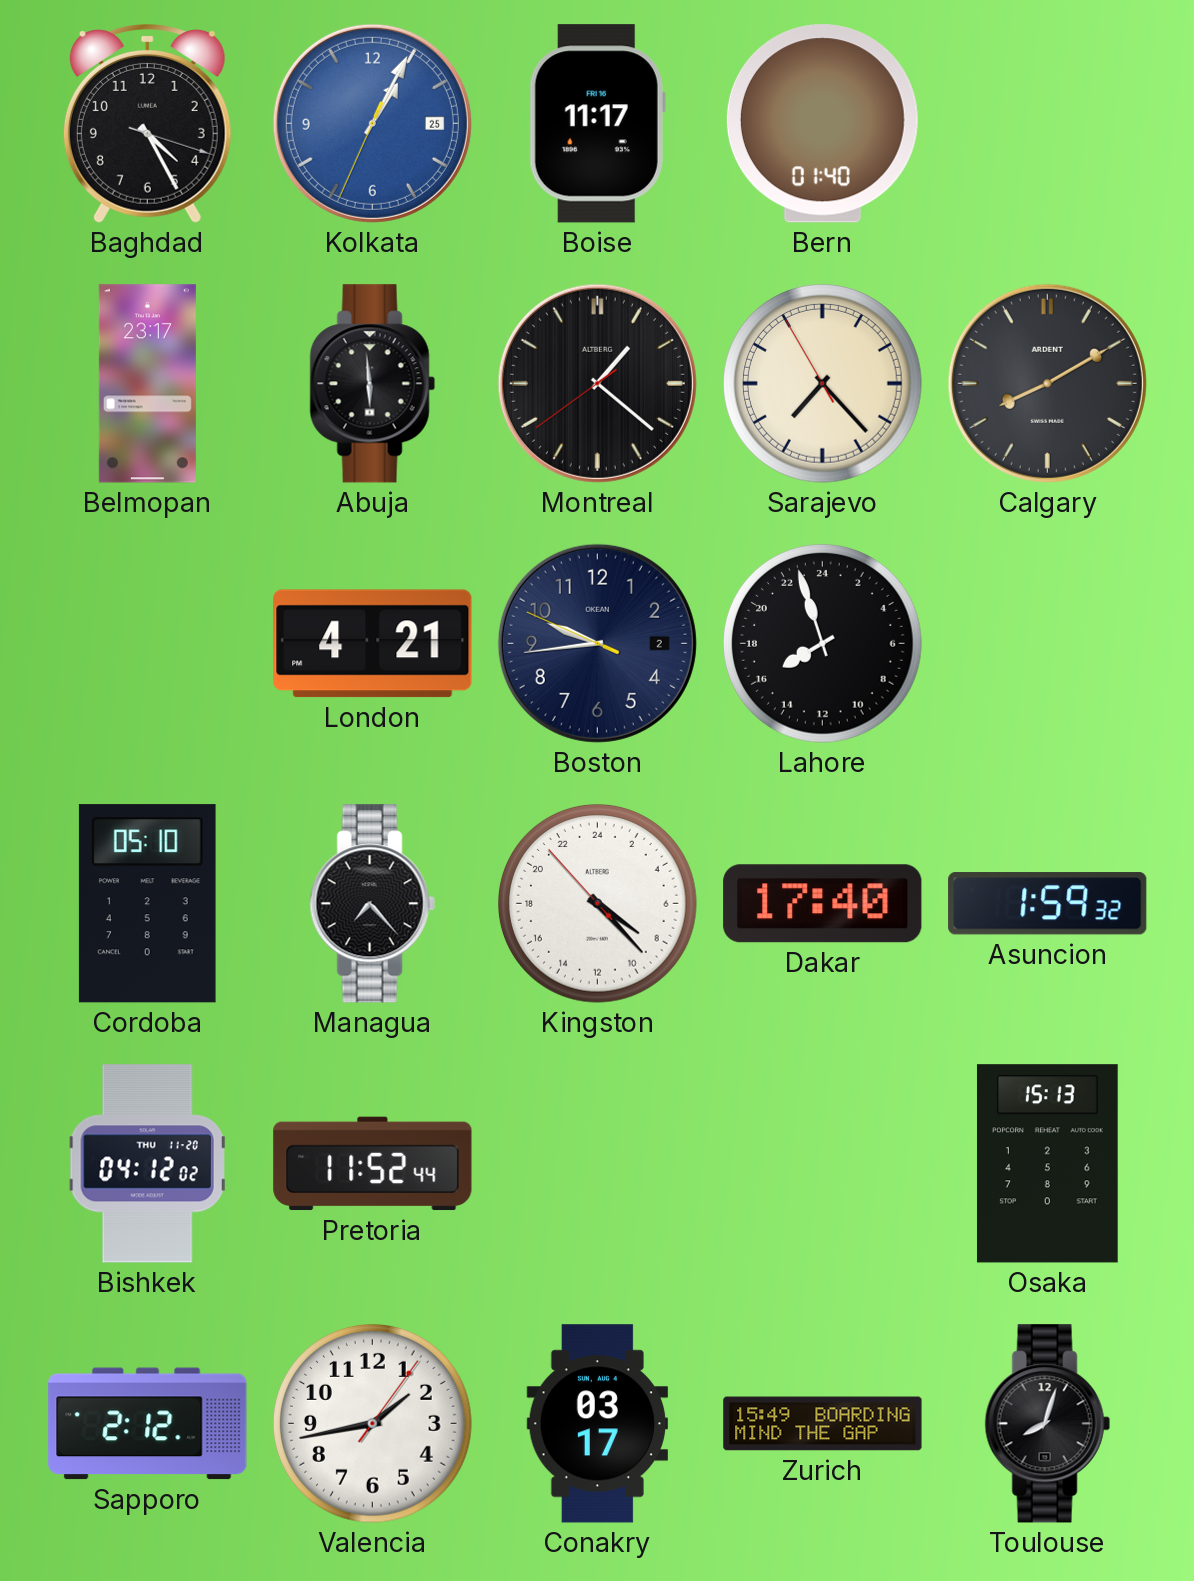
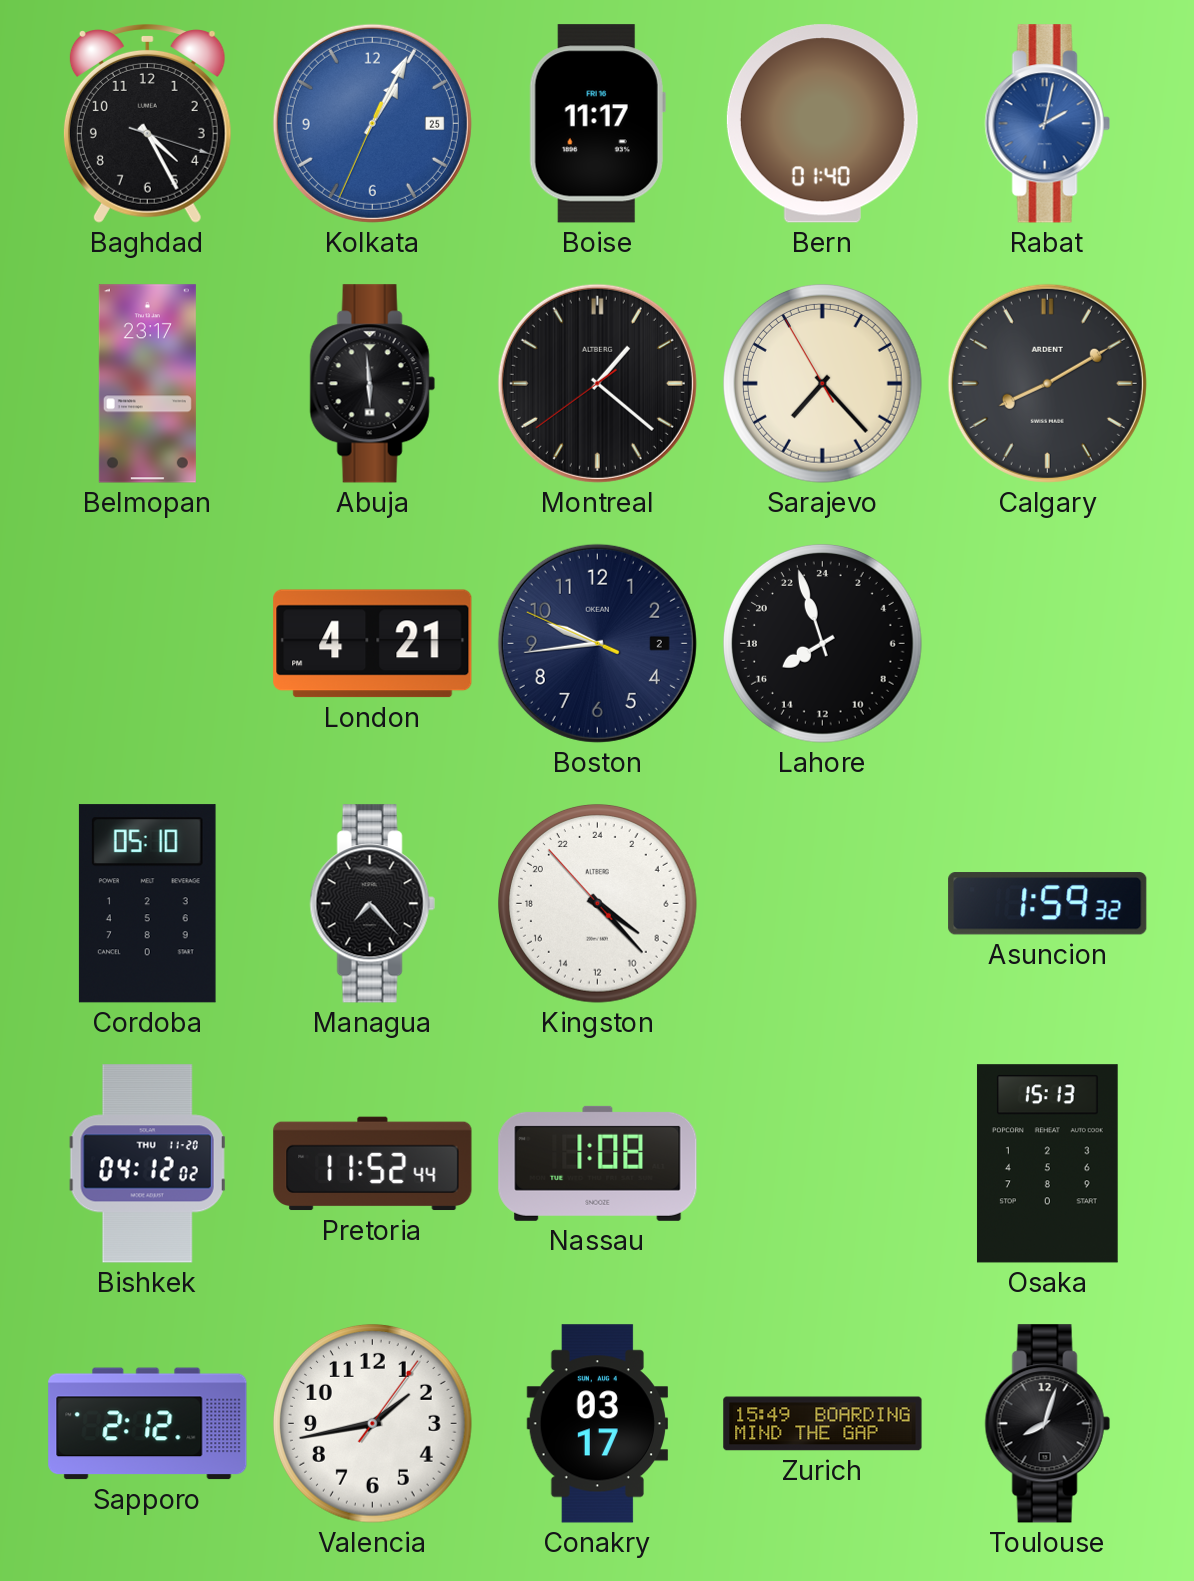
Rabat: none -> 2:02 (1047, 124)
Dakar: 17:40 -> none (823, 904)
Nassau: none -> 1:08 (598, 1163)
